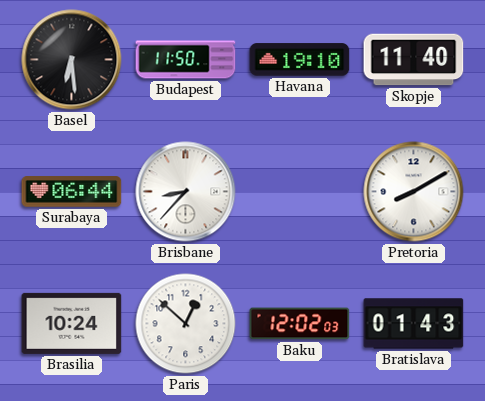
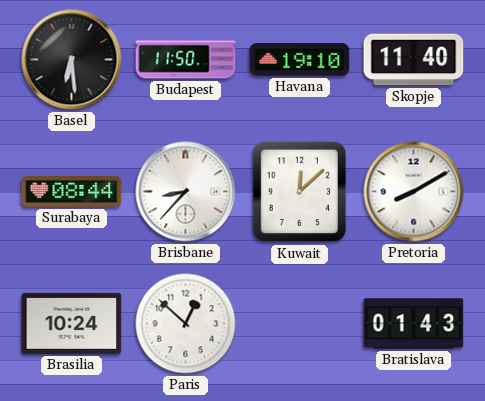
Surabaya: 06:44 -> 08:44 (72, 192)
Kuwait: none -> 12:08 (300, 192)
Baku: 12:02 -> none (300, 324)
